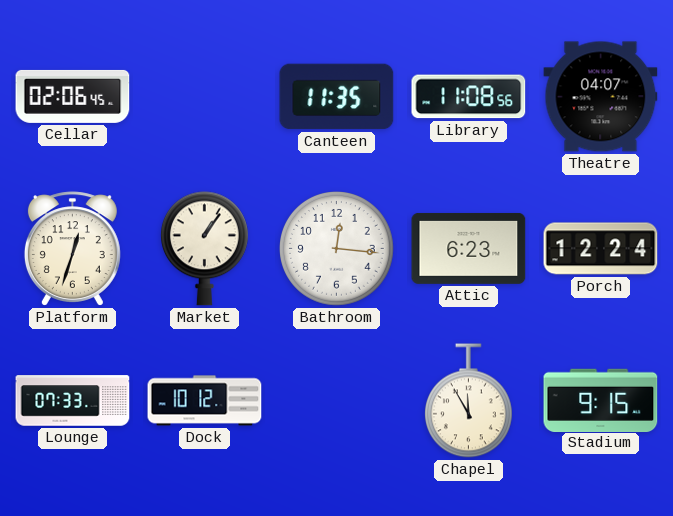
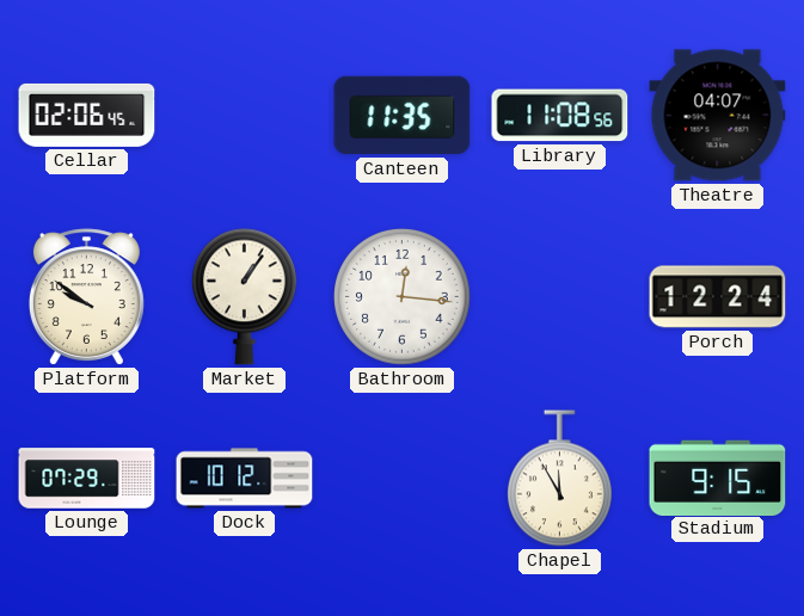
Platform: 12:33 -> 9:51 (86, 297)
Attic: 6:23 -> none (469, 248)
Lounge: 07:33 -> 07:29 (87, 479)
